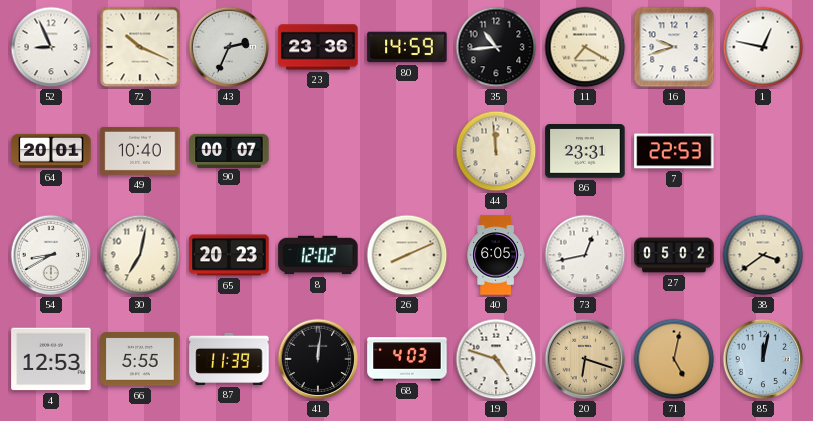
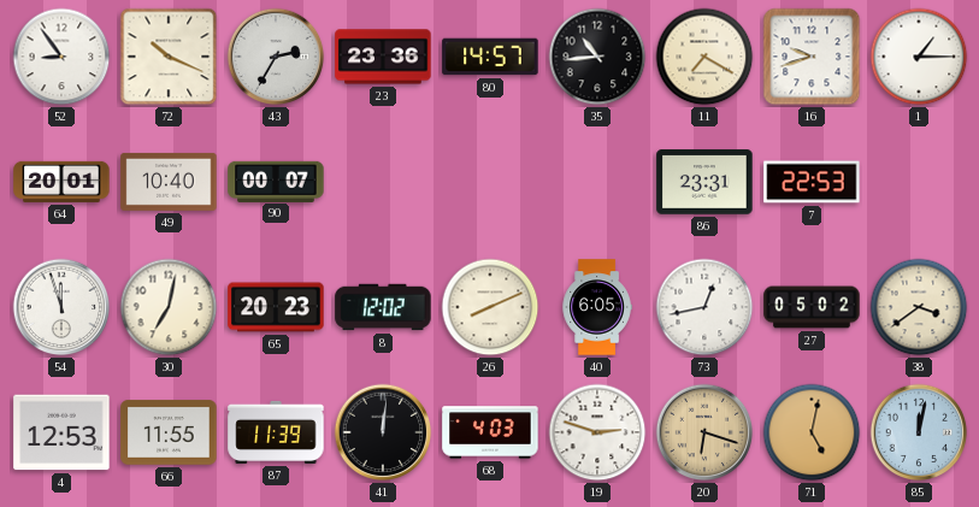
52: 8:56 -> 8:54 (61, 57)
43: 2:34 -> 2:35 (276, 57)
80: 14:59 -> 14:57 (490, 57)
1: 12:47 -> 1:15 (919, 57)
44: 11:59 -> none (496, 151)
54: 8:40 -> 11:57 (61, 307)
66: 5:55 -> 11:55 (169, 432)
19: 4:48 -> 2:48 (597, 432)
